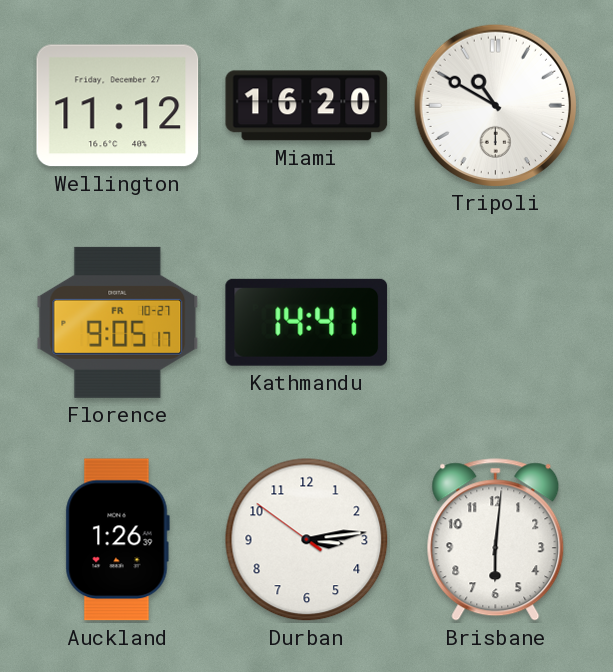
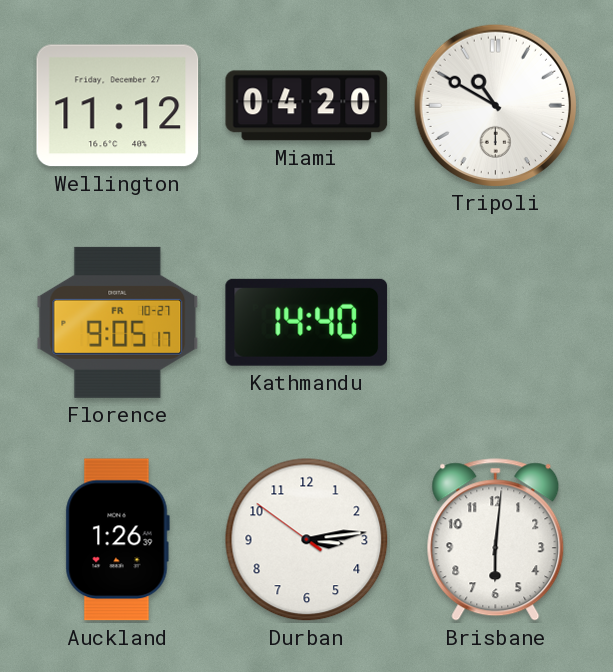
Miami: 16:20 -> 04:20 (307, 106)
Kathmandu: 14:41 -> 14:40 (307, 322)
